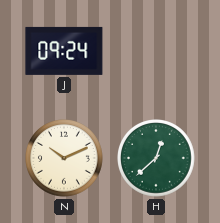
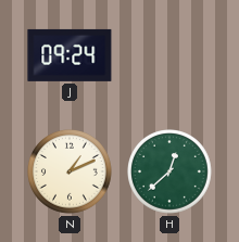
N: 10:11 -> 1:11 (71, 173)
